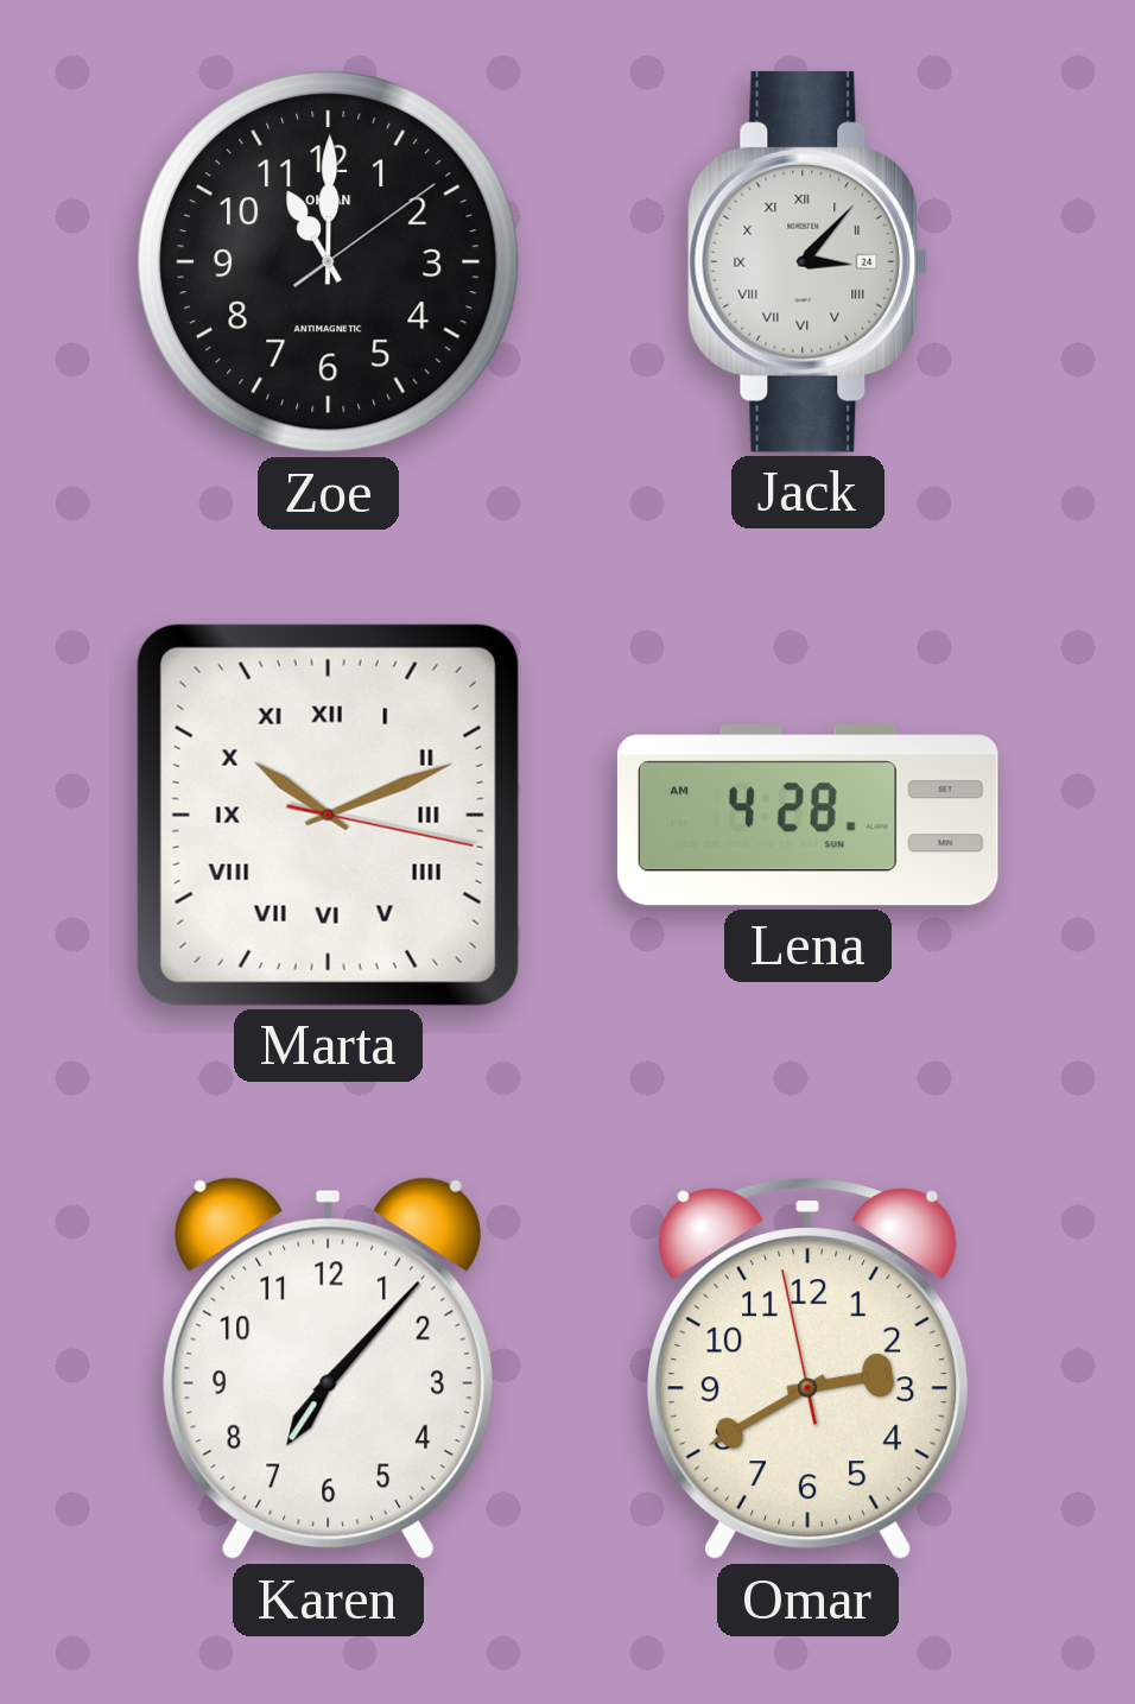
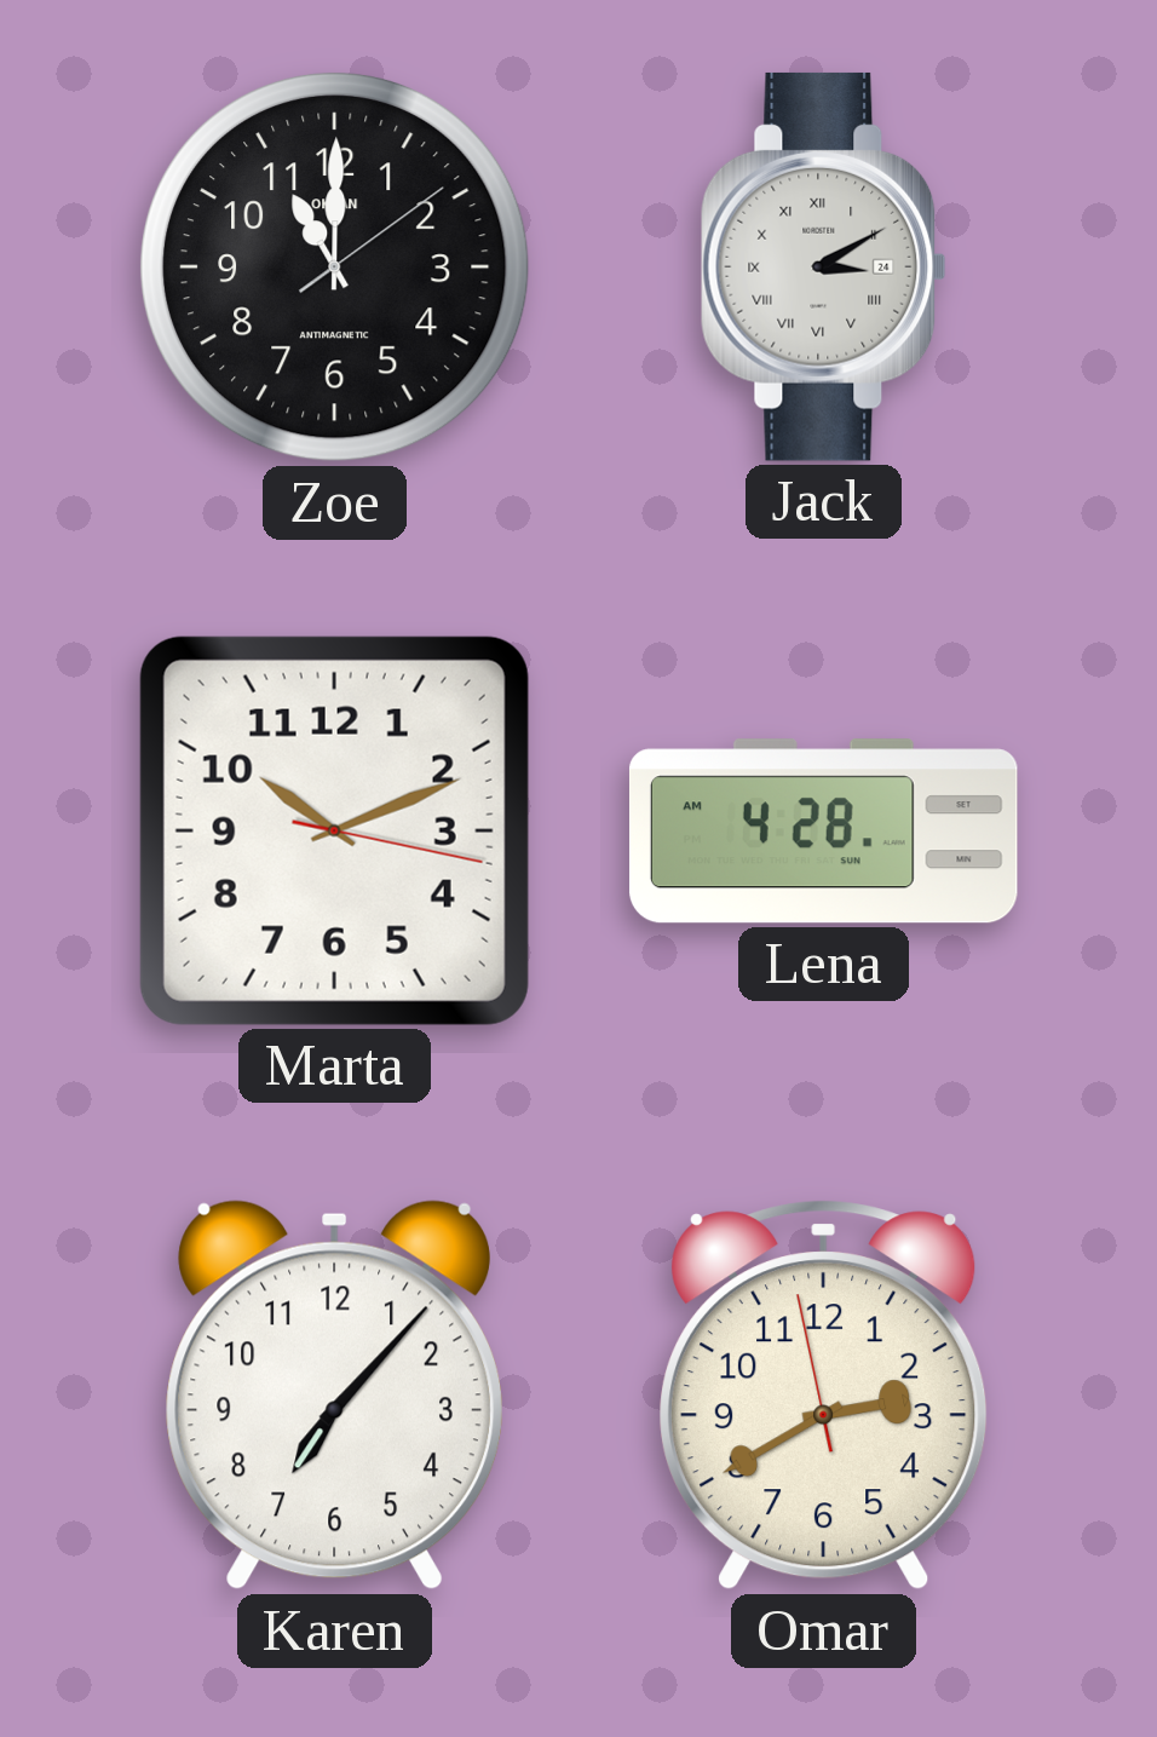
Jack: 3:07 -> 3:10 (823, 266)
Marta numerals: Roman -> Arabic (334, 830)
